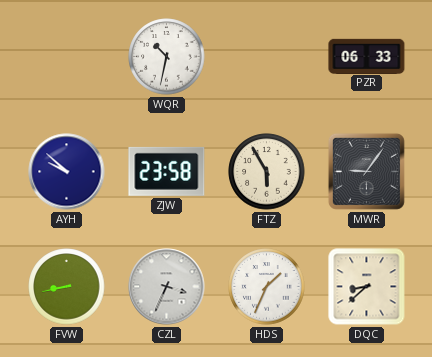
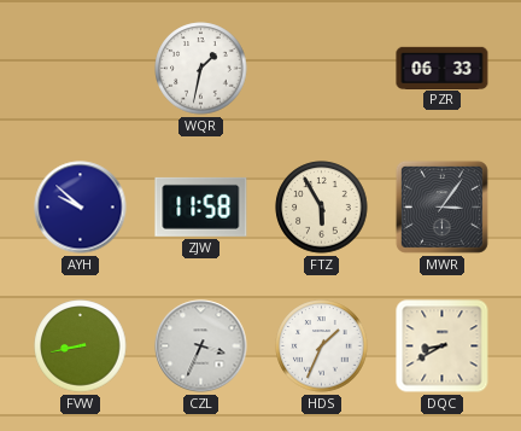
WQR: 10:32 -> 1:32 (201, 69)
ZJW: 23:58 -> 11:58 (201, 206)
MWR: 9:06 -> 3:06 (441, 206)
DQC: 8:38 -> 8:40 (443, 346)
